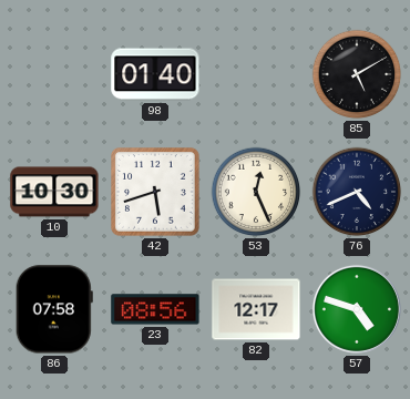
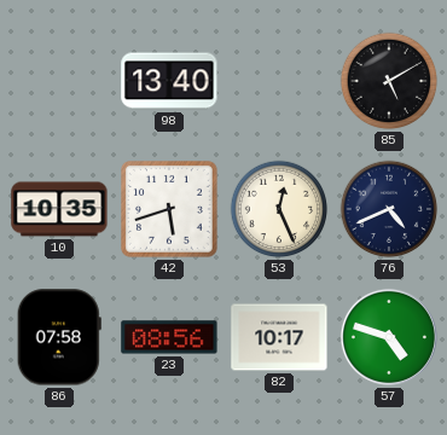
98: 01:40 -> 13:40 (169, 81)
10: 10:30 -> 10:35 (59, 209)
82: 12:17 -> 10:17 (279, 337)
